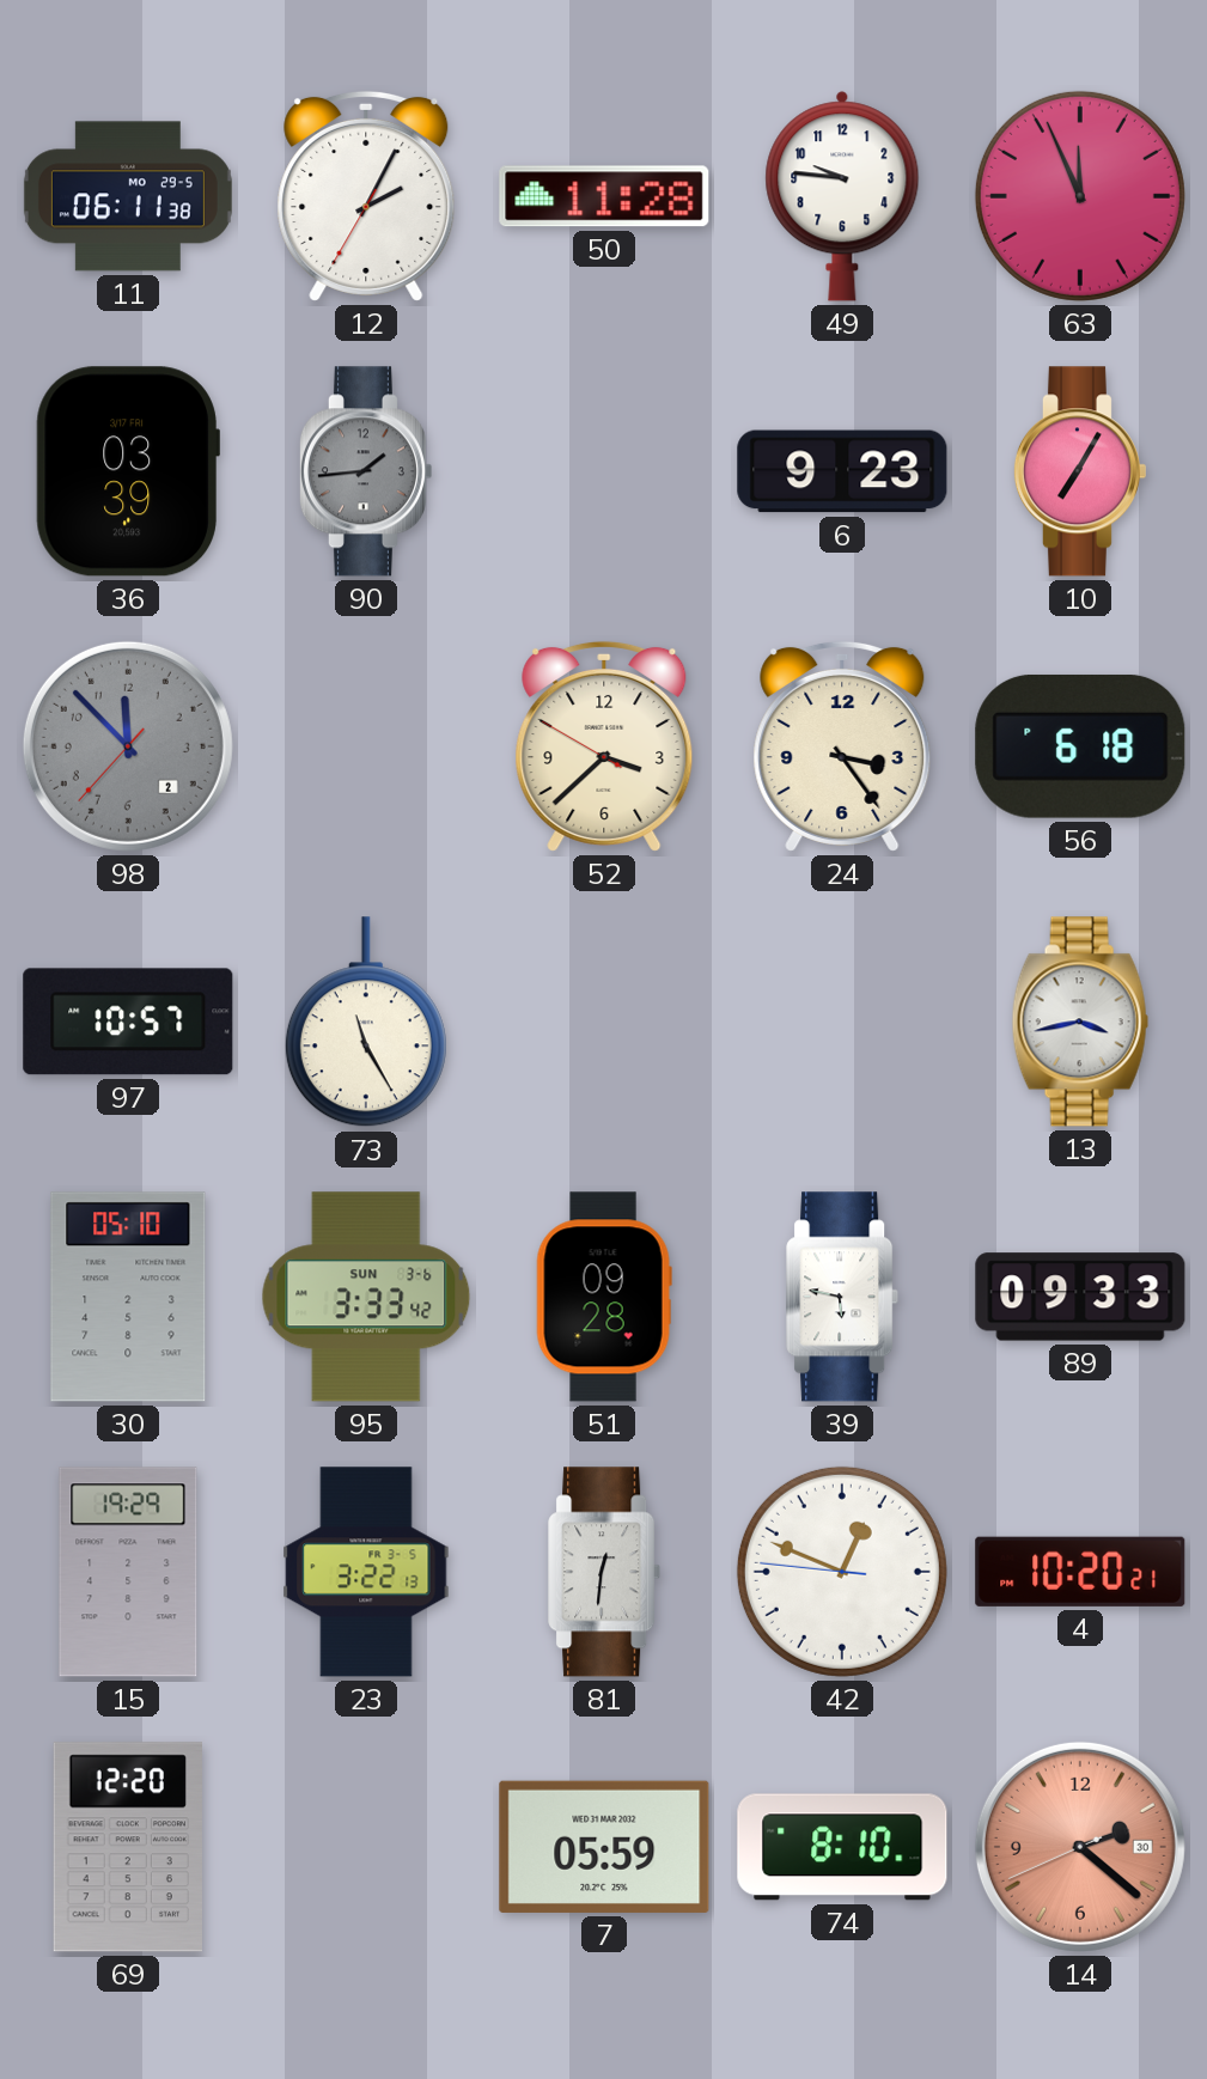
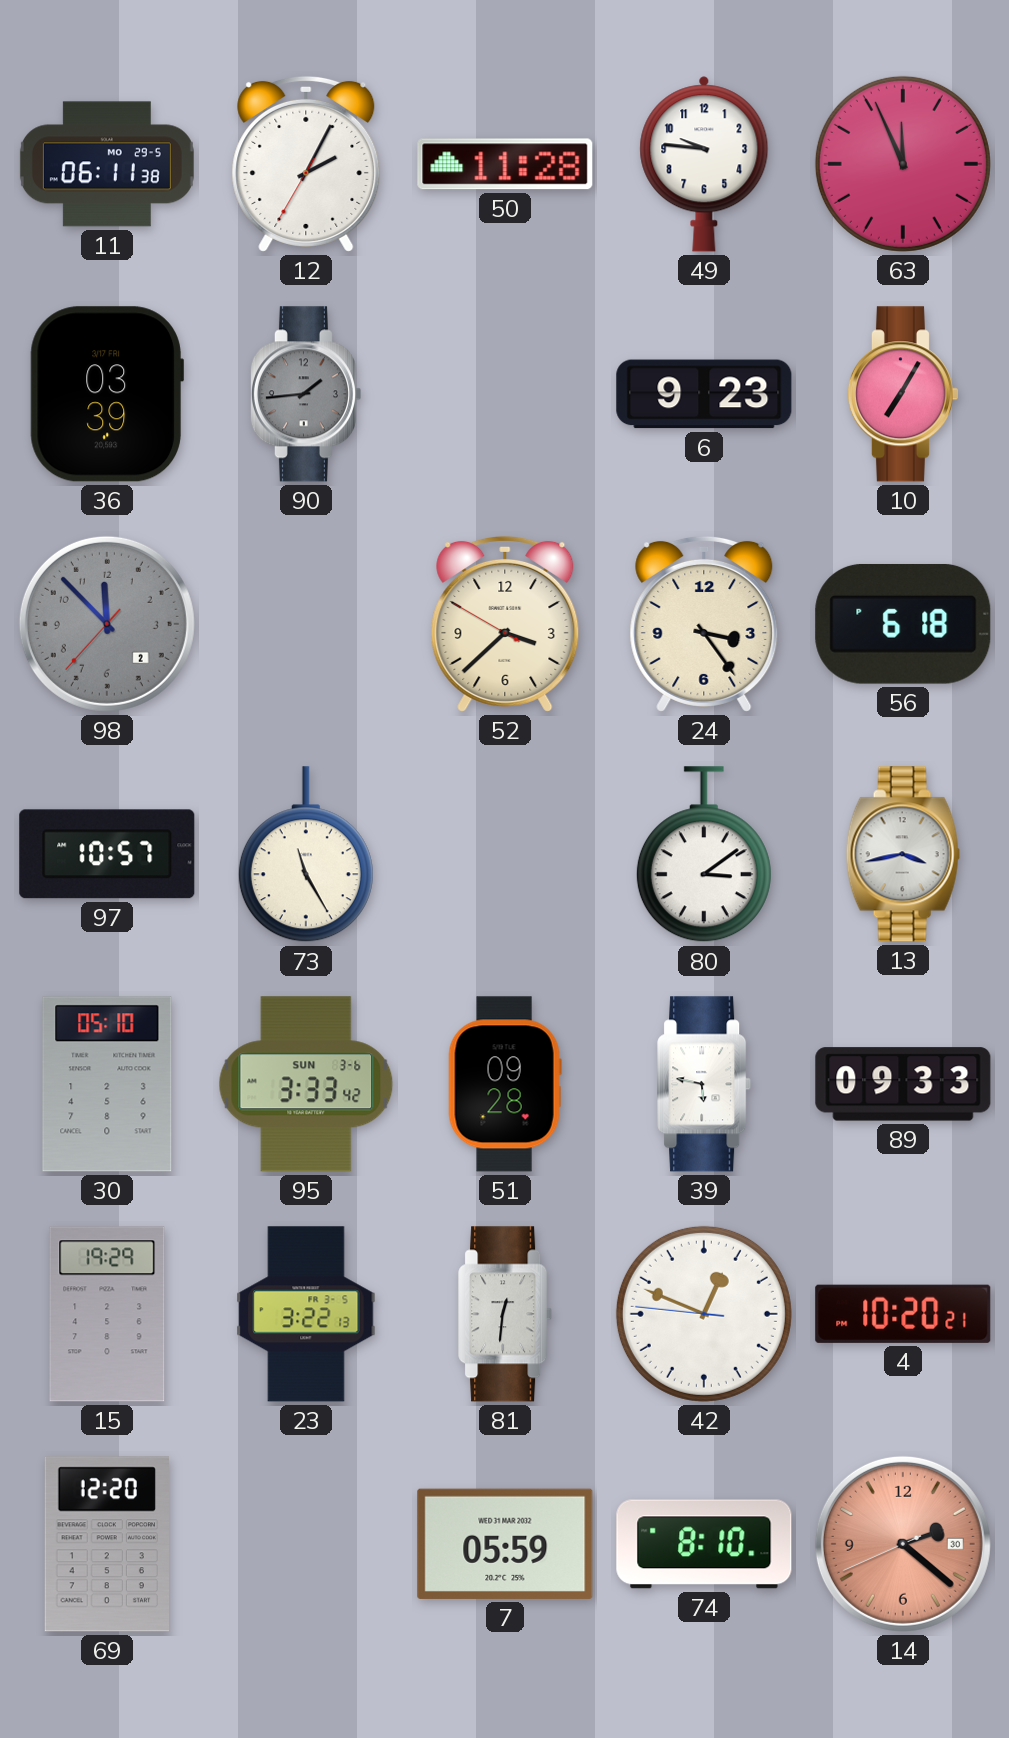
80: none -> 3:09 (704, 855)
